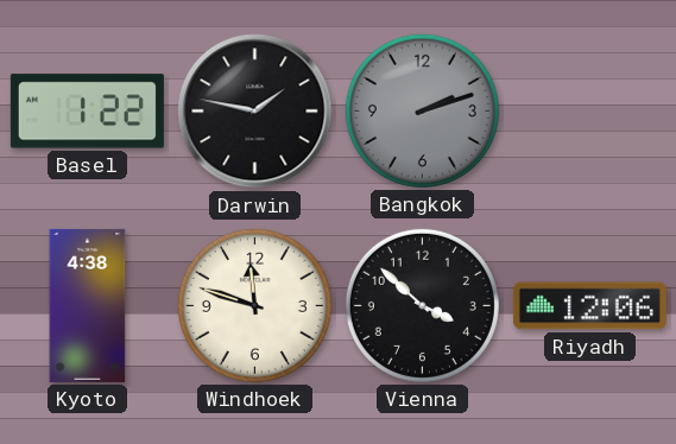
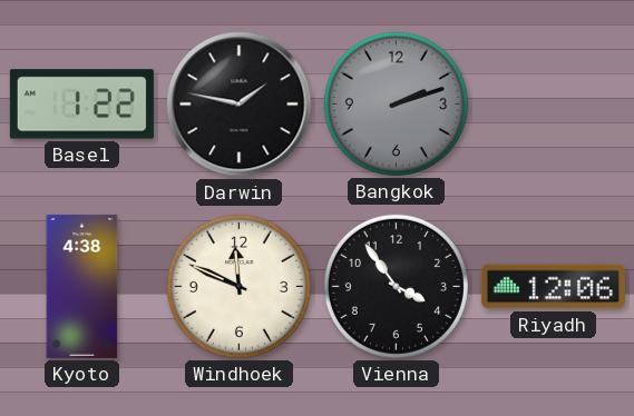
Windhoek: 11:48 -> 11:49 (238, 286)
Vienna: 3:52 -> 3:54 (396, 286)
